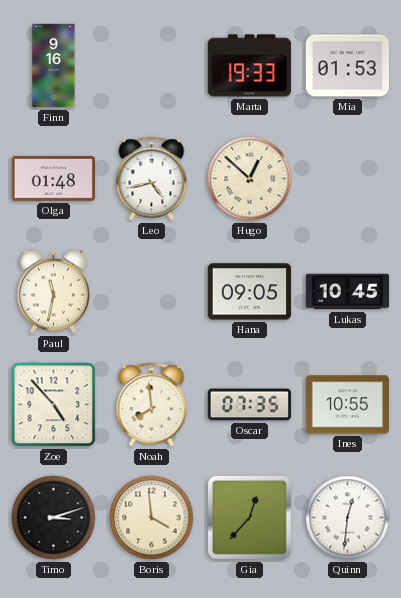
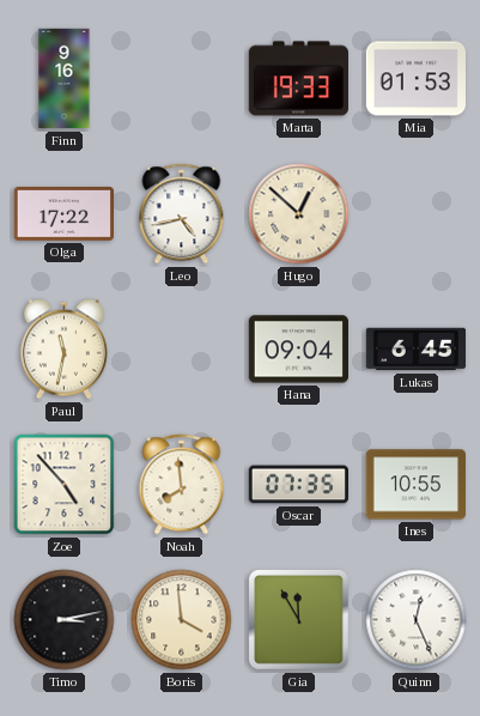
Olga: 01:48 -> 17:22 (63, 214)
Hana: 09:05 -> 09:04 (298, 350)
Lukas: 10:45 -> 6:45 (417, 350)
Timo: 3:12 -> 3:13 (65, 620)
Gia: 12:37 -> 11:55 (299, 620)
Quinn: 12:31 -> 12:26 (417, 620)
